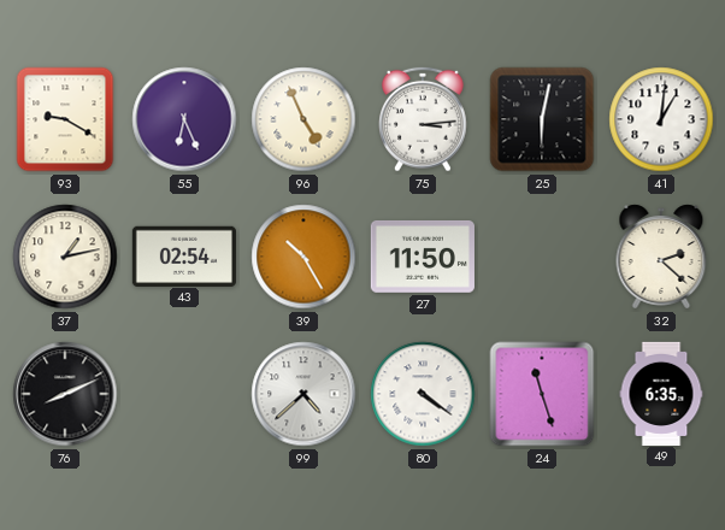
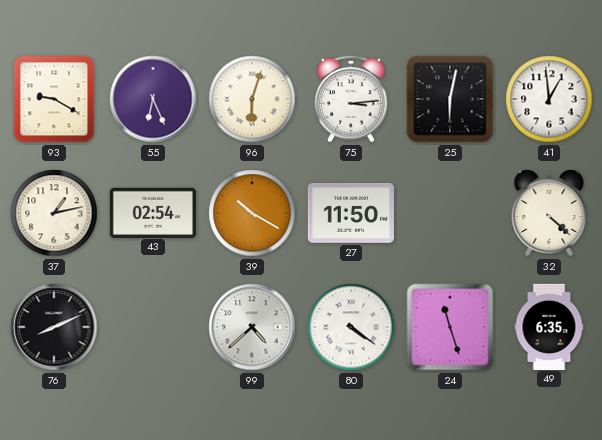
96: 4:56 -> 6:03 (252, 99)
41: 1:01 -> 12:59 (549, 99)
39: 10:25 -> 10:20 (252, 213)
32: 2:22 -> 4:22 (549, 213)
